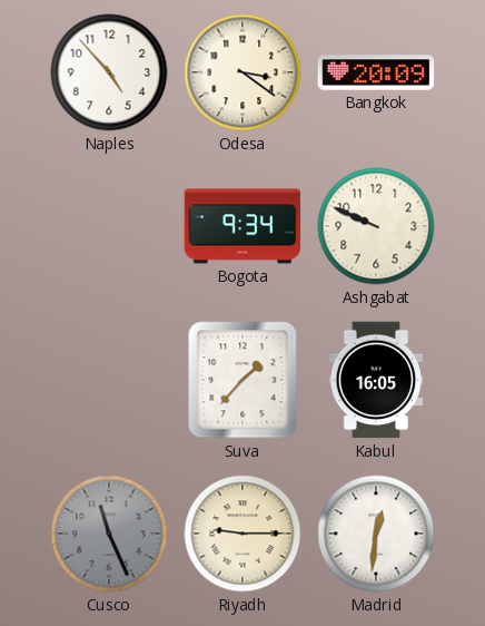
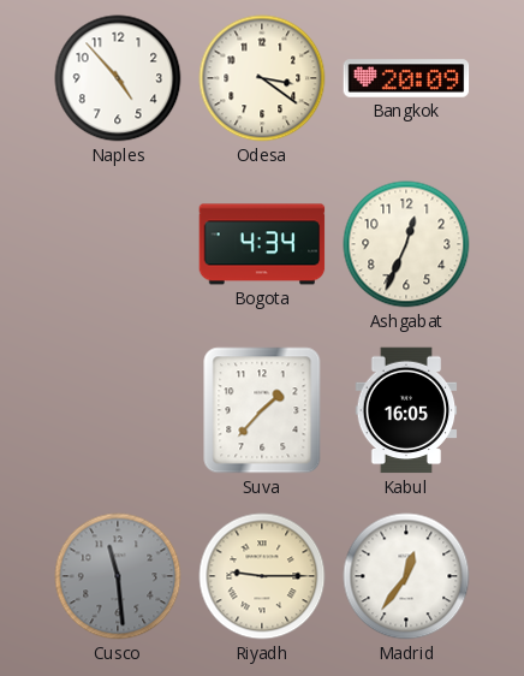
Bogota: 9:34 -> 4:34 (262, 244)
Ashgabat: 9:49 -> 12:34 (406, 244)
Cusco: 11:26 -> 11:29 (118, 576)
Madrid: 12:31 -> 12:36 (406, 576)
